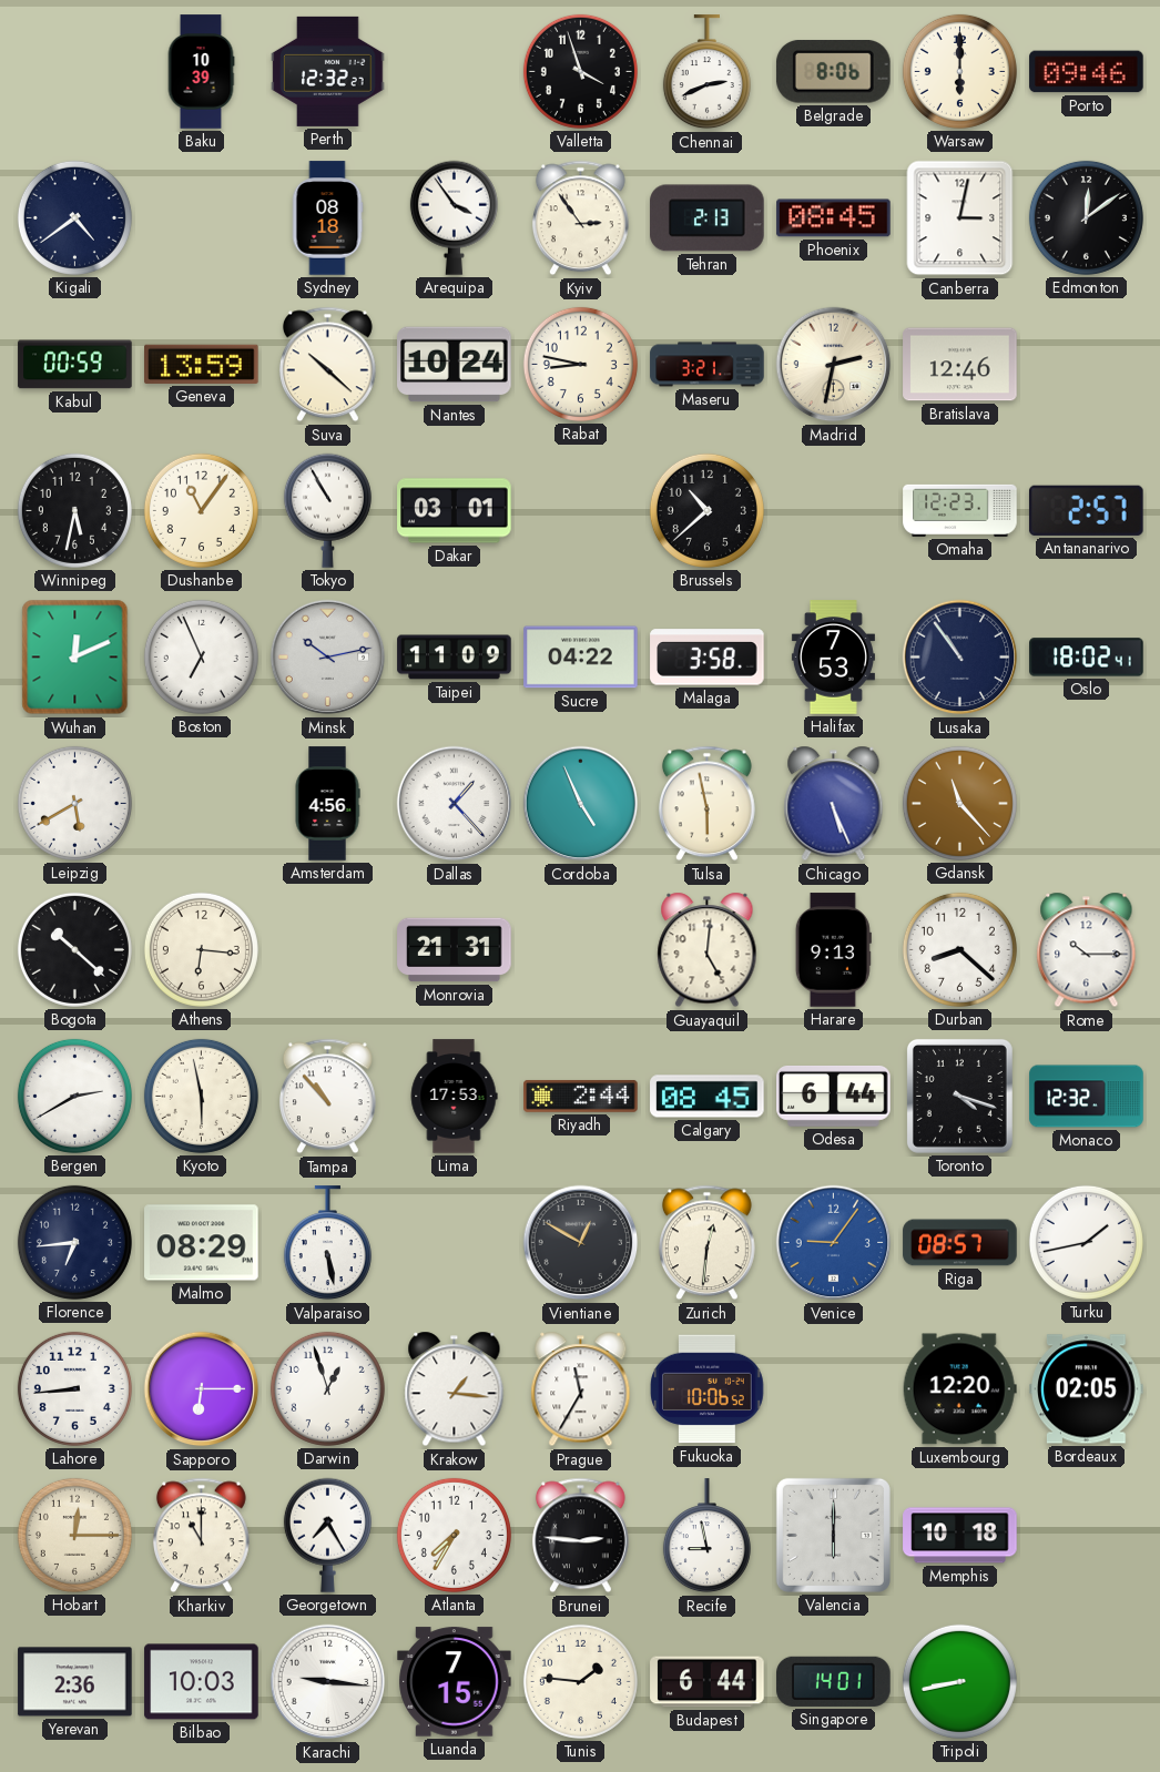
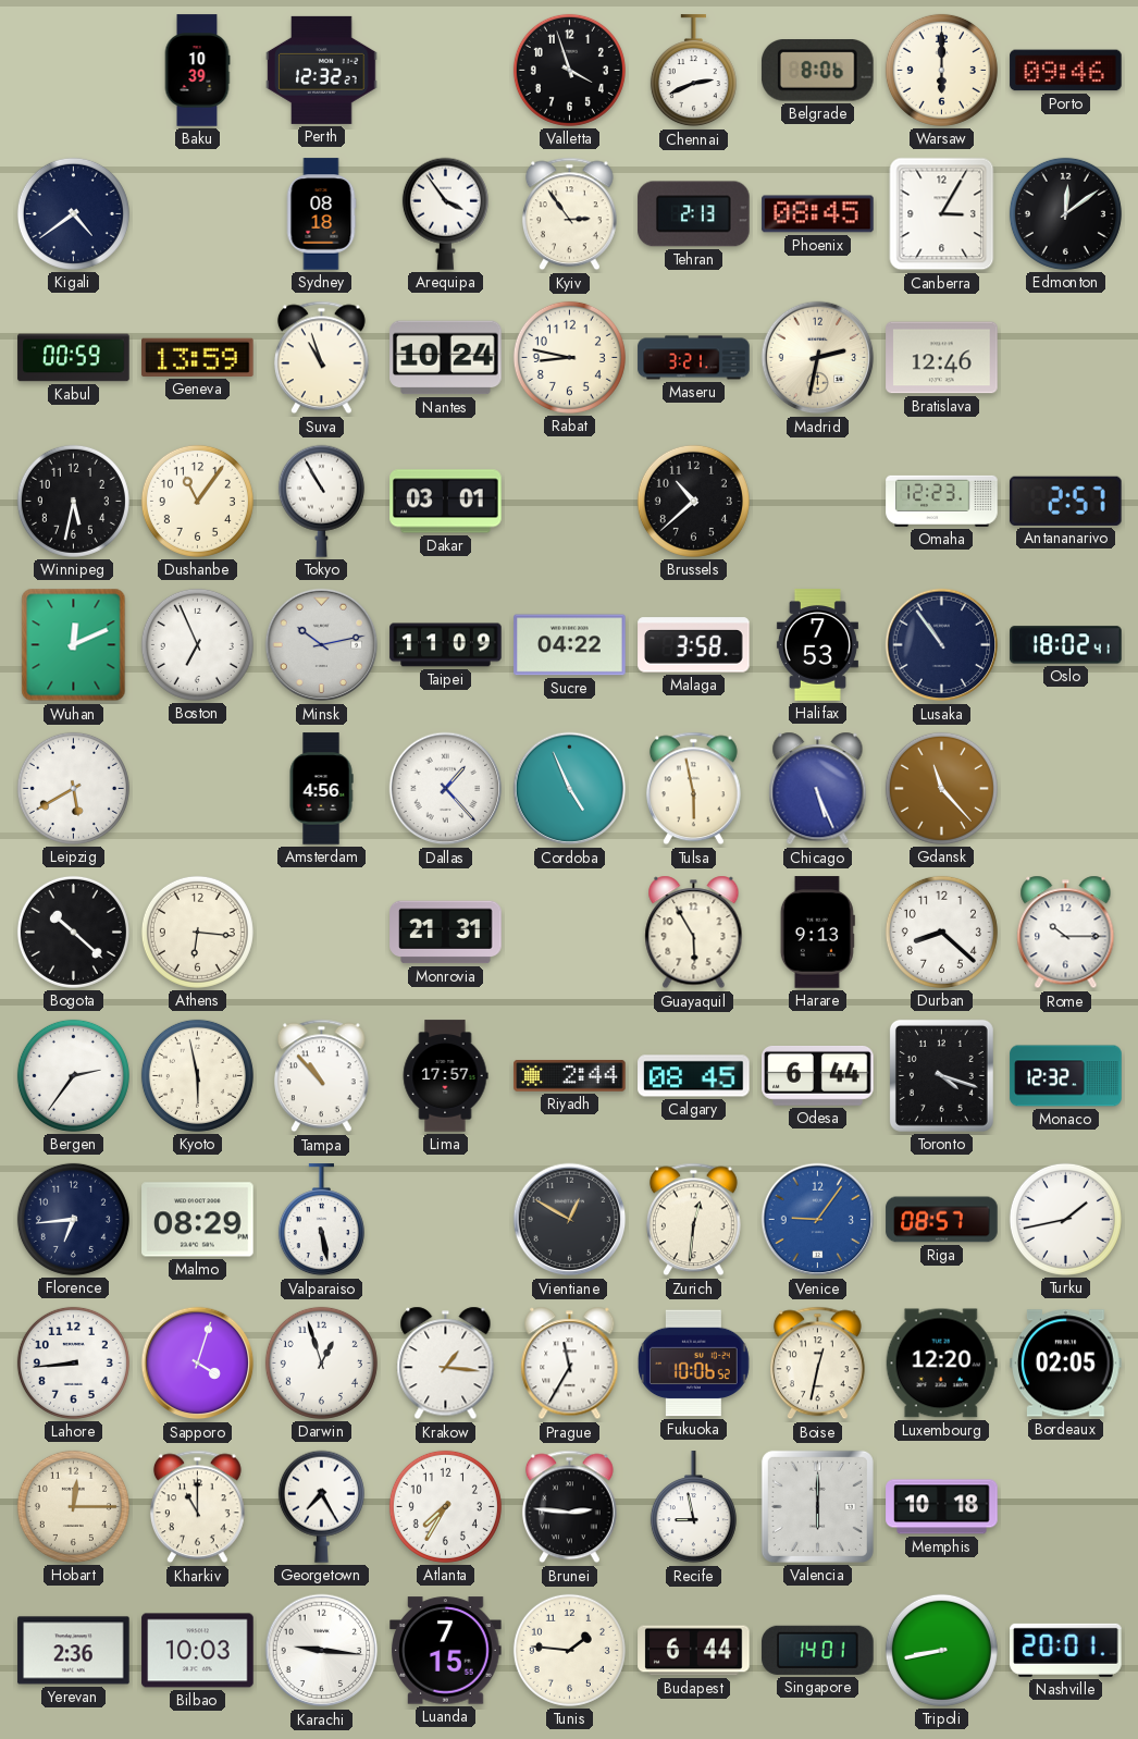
Canberra: 3:02 -> 3:05 (942, 214)
Suva: 10:22 -> 10:57 (321, 358)
Guayaquil: 5:01 -> 5:55 (694, 933)
Bergen: 2:40 -> 2:36 (73, 1075)
Lima: 17:53 -> 17:57 (445, 1076)
Sapporo: 6:15 -> 4:03 (198, 1364)
Boise: none -> 12:32 (817, 1364)
Nashville: none -> 20:01 (1066, 1650)
